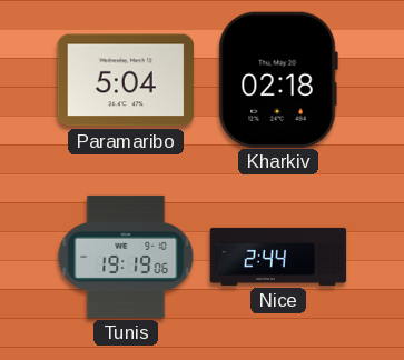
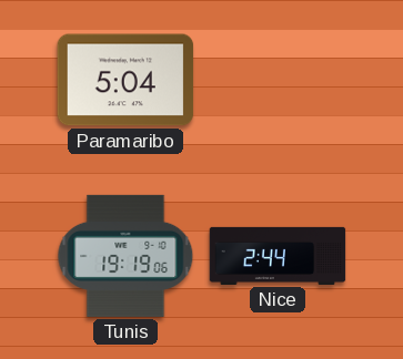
Kharkiv: 02:18 -> none (278, 79)
